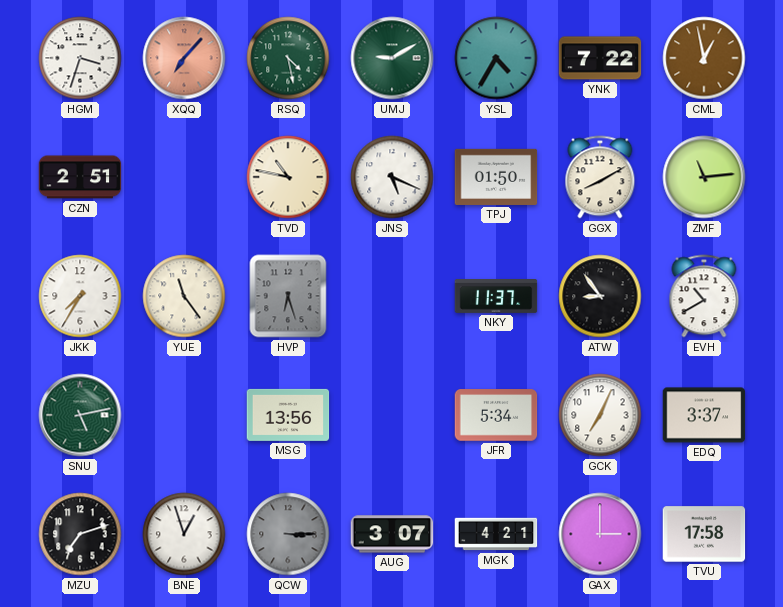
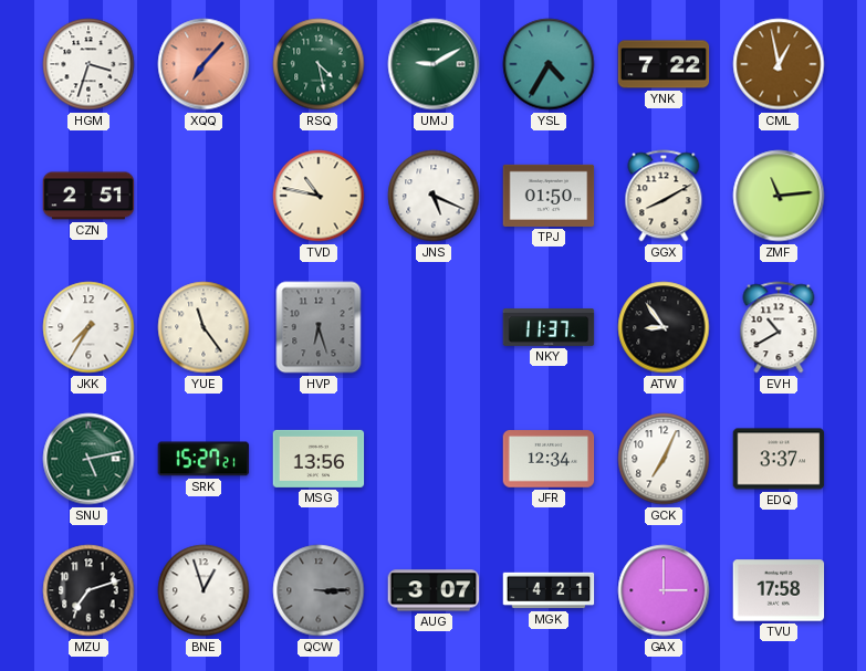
SRK: none -> 15:27 (204, 459)
JFR: 5:34 -> 12:34 (549, 459)
